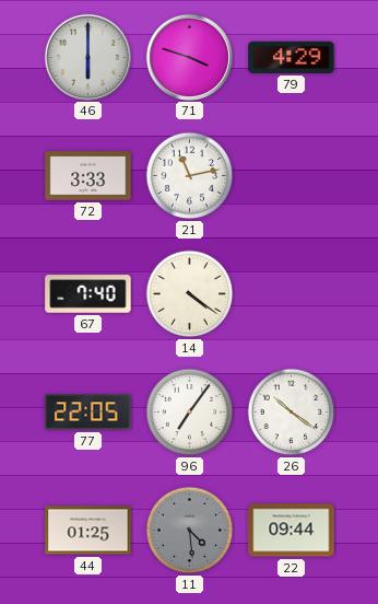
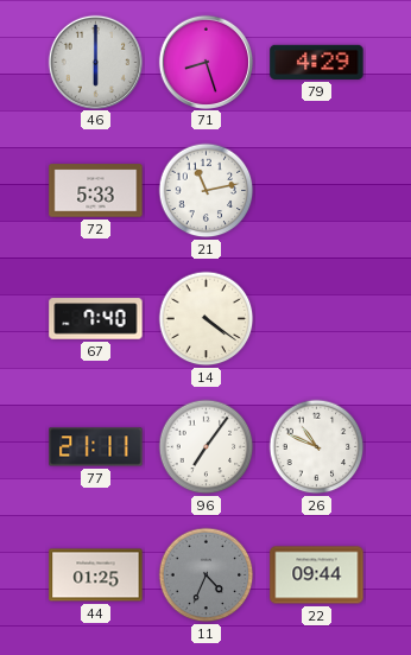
71: 3:48 -> 8:27 (205, 62)
72: 3:33 -> 5:33 (96, 191)
77: 22:05 -> 21:11 (96, 447)
26: 10:21 -> 10:49 (317, 447)
11: 4:29 -> 4:34 (207, 575)
